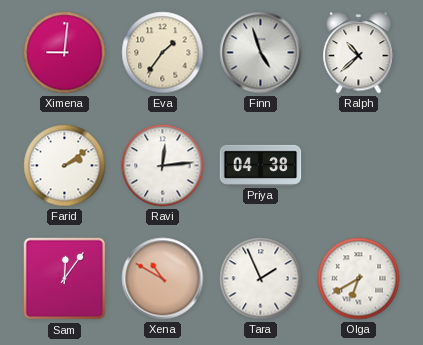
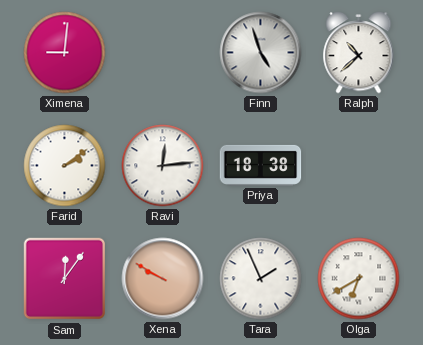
Eva: 1:36 -> none (163, 53)
Priya: 04:38 -> 18:38 (261, 165)
Xena: 10:50 -> 9:50 (163, 279)
